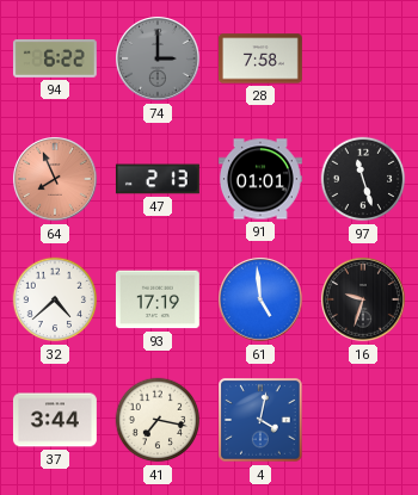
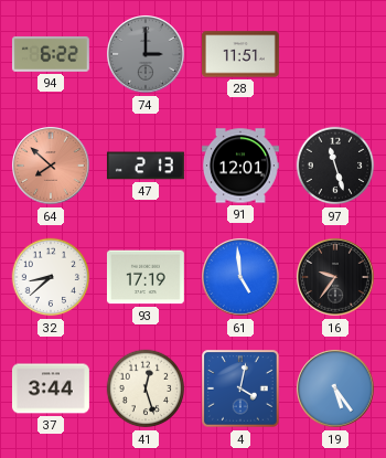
28: 7:58 -> 11:51 (240, 54)
64: 7:56 -> 7:52 (51, 166)
91: 01:01 -> 12:01 (240, 166)
32: 4:38 -> 8:38 (51, 277)
16: 9:33 -> 9:36 (335, 277)
41: 7:17 -> 12:27 (146, 388)
19: none -> 5:24 (335, 388)
